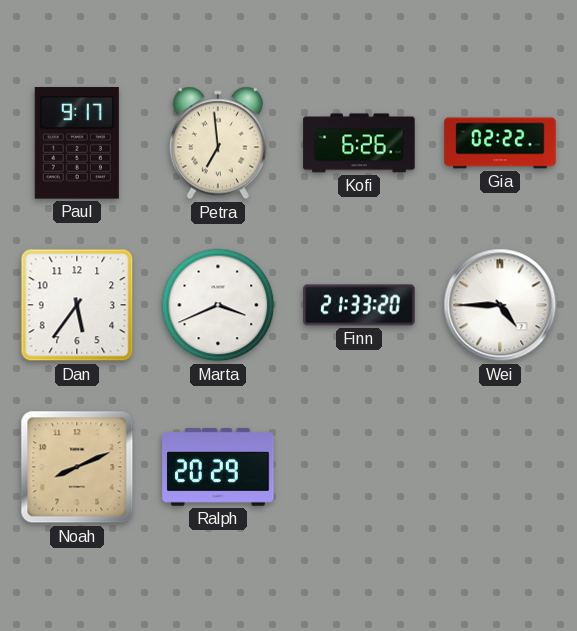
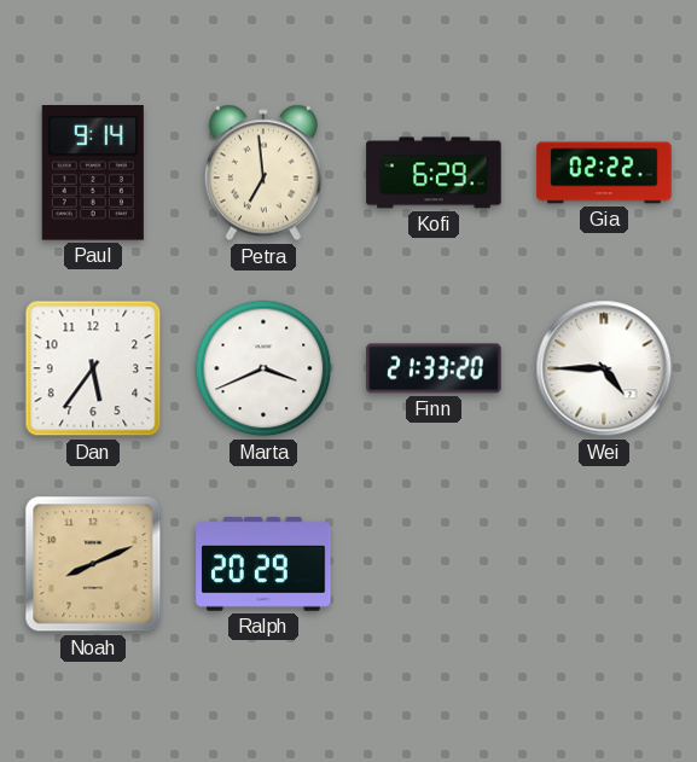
Paul: 9:17 -> 9:14 (93, 174)
Kofi: 6:26 -> 6:29 (434, 173)
